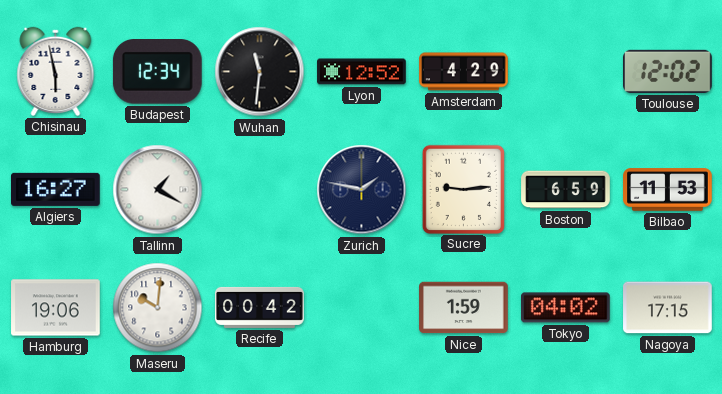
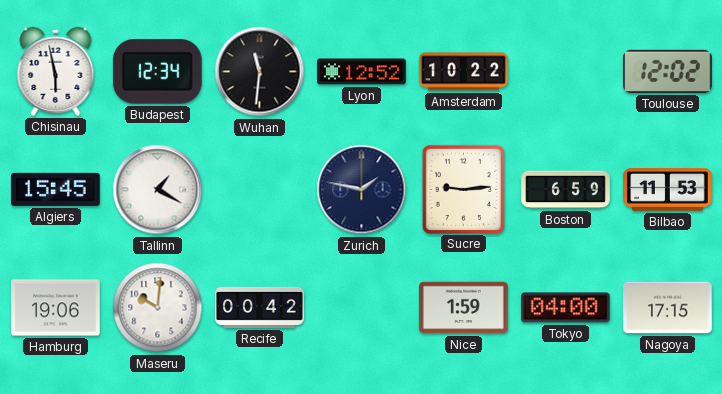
Amsterdam: 4:29 -> 10:22 (464, 72)
Algiers: 16:27 -> 15:45 (56, 189)
Tokyo: 04:02 -> 04:00 (566, 308)
